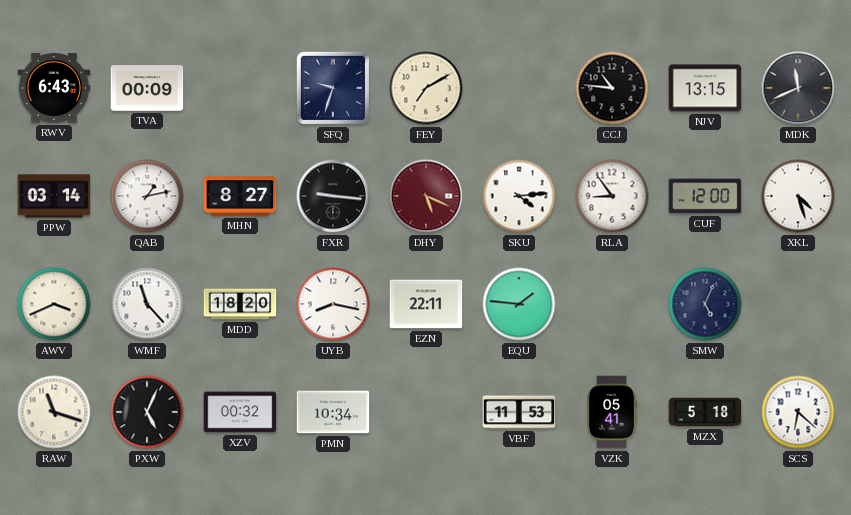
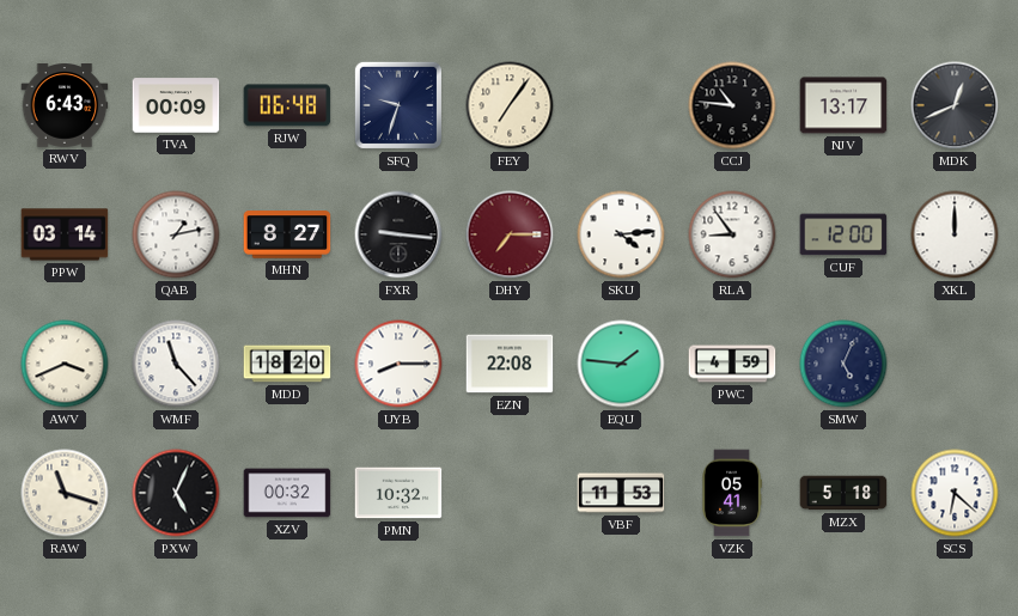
RJW: none -> 06:48 (287, 105)
FEY: 7:10 -> 7:06 (510, 105)
NJV: 13:15 -> 13:17 (843, 105)
MDK: 11:41 -> 12:41 (955, 105)
DHY: 5:19 -> 7:15 (510, 234)
XKL: 4:27 -> 12:00 (955, 234)
UYB: 8:17 -> 8:15 (398, 364)
EZN: 22:11 -> 22:08 (510, 364)
PWC: none -> 4:59 (732, 364)
PMN: 10:34 -> 10:32 (398, 493)
